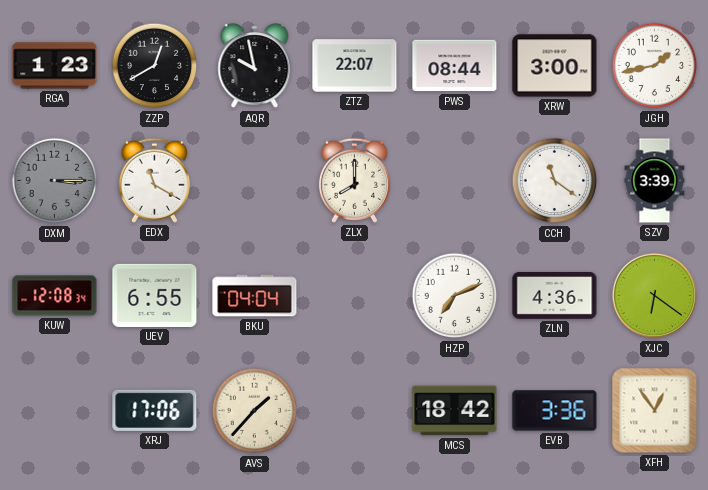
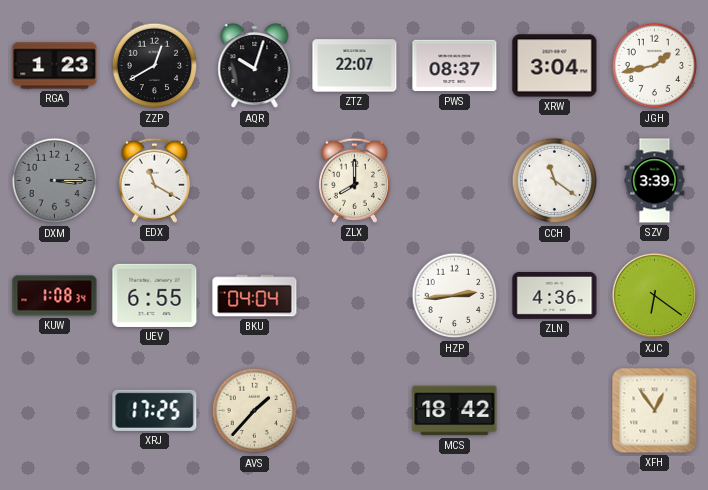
AQR: 9:58 -> 10:03 (255, 66)
PWS: 08:44 -> 08:37 (455, 66)
XRW: 3:00 -> 3:04 (555, 66)
KUW: 12:08 -> 1:08 (55, 296)
HZP: 7:11 -> 2:44 (455, 296)
XRJ: 17:06 -> 17:25 (155, 410)
EVB: 3:36 -> none (555, 411)
